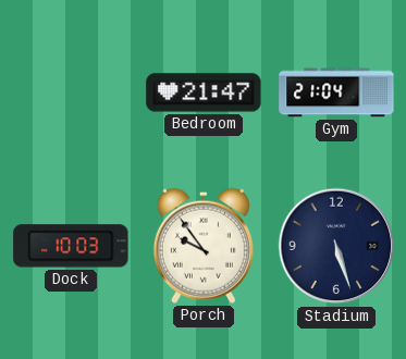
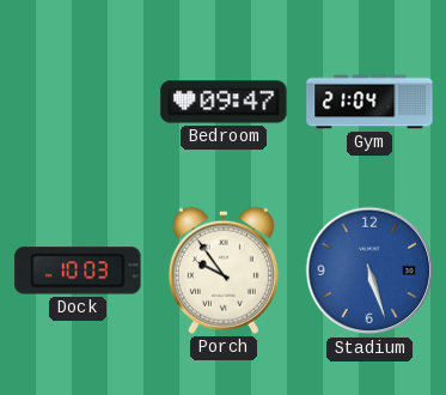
Bedroom: 21:47 -> 09:47 (224, 102)
Stadium dial: navy -> blue (369, 271)
